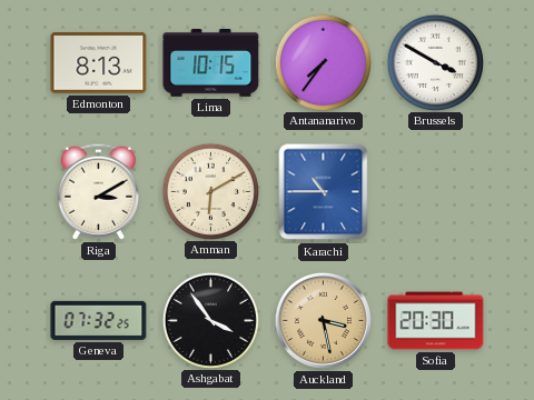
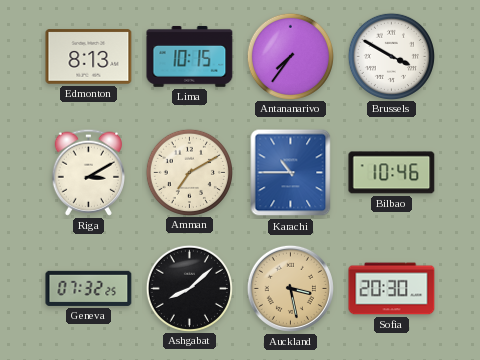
Amman: 6:10 -> 7:10 (189, 172)
Bilbao: none -> 10:46 (392, 173)
Ashgabat: 3:54 -> 8:08 (189, 288)
